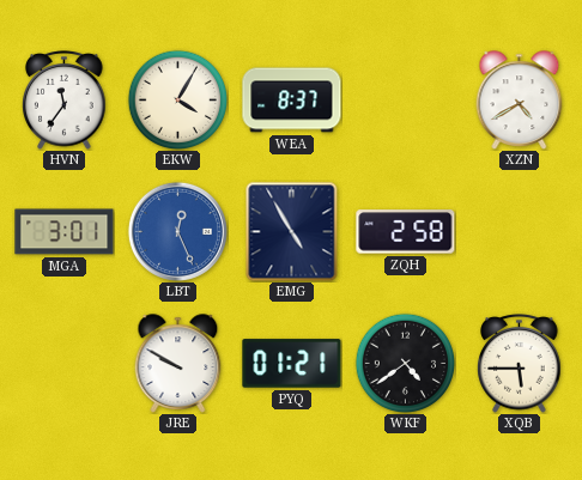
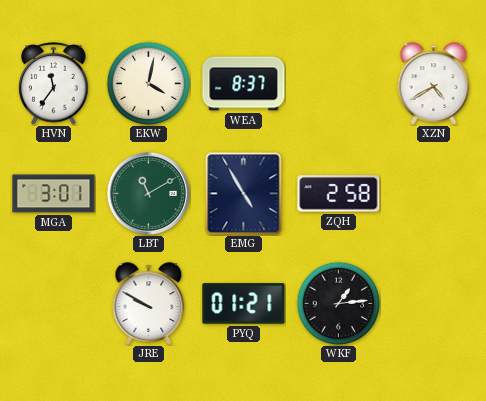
EKW: 4:05 -> 4:02 (148, 83)
LBT: 12:26 -> 11:10 (148, 193)
LBT dial: blue -> green (148, 193)
WKF: 4:39 -> 1:14 (338, 303)
XQB: 5:45 -> none (520, 364)
